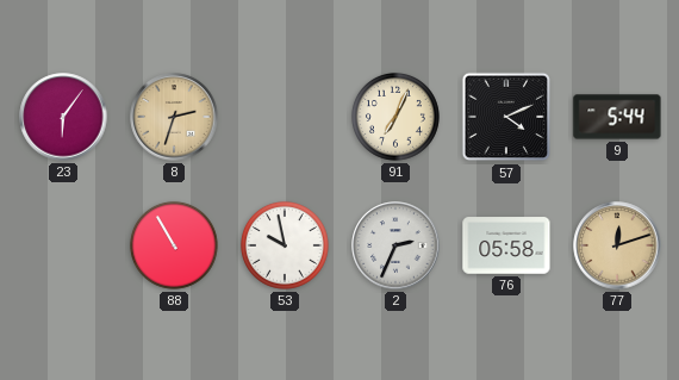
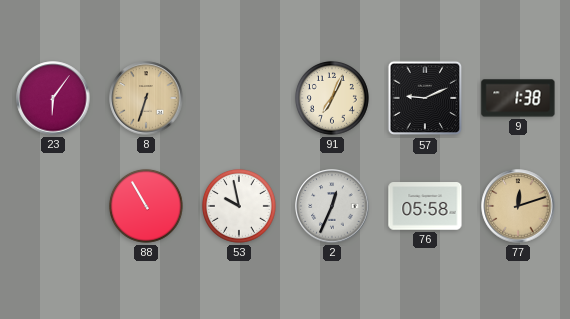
8: 2:33 -> 6:33 (146, 98)
57: 4:11 -> 9:11 (425, 98)
9: 5:44 -> 1:38 (518, 98)
2: 2:34 -> 12:34 (332, 206)
